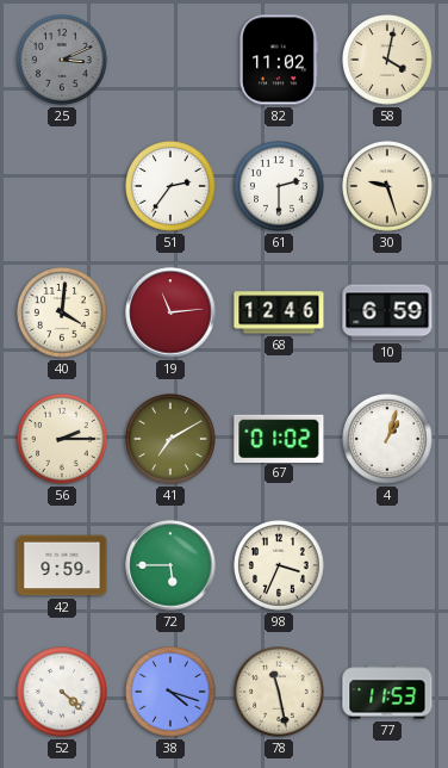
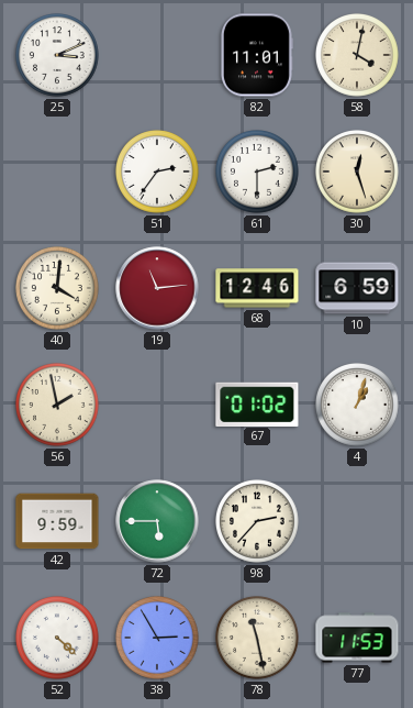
25 dial: grey -> white (58, 56)
82: 11:02 -> 11:01 (256, 55)
30: 9:27 -> 12:27 (358, 173)
56: 2:15 -> 1:58 (58, 406)
41: 7:10 -> none (172, 440)
98: 3:34 -> 2:37 (258, 522)
38: 4:18 -> 2:55 (158, 639)
